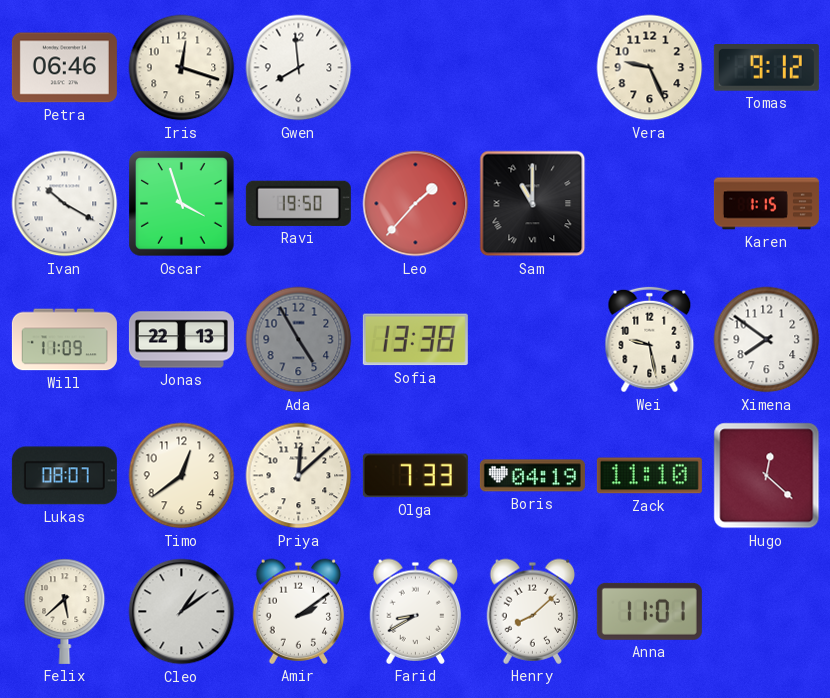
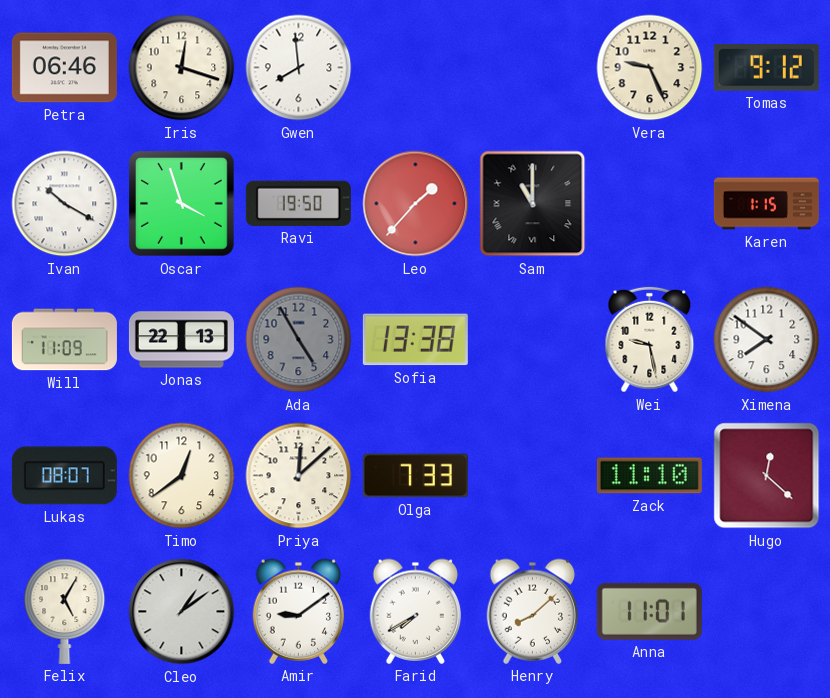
Boris: 04:19 -> none (532, 476)
Felix: 5:38 -> 5:05 (65, 611)
Amir: 2:09 -> 9:09 (299, 611)
Farid: 8:40 -> 7:40 (416, 611)
